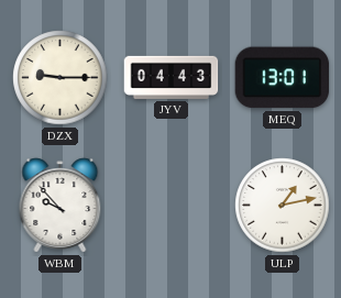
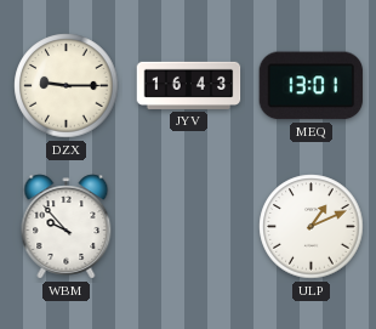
JYV: 04:43 -> 16:43 (189, 85)
ULP: 1:13 -> 1:11 (312, 227)
